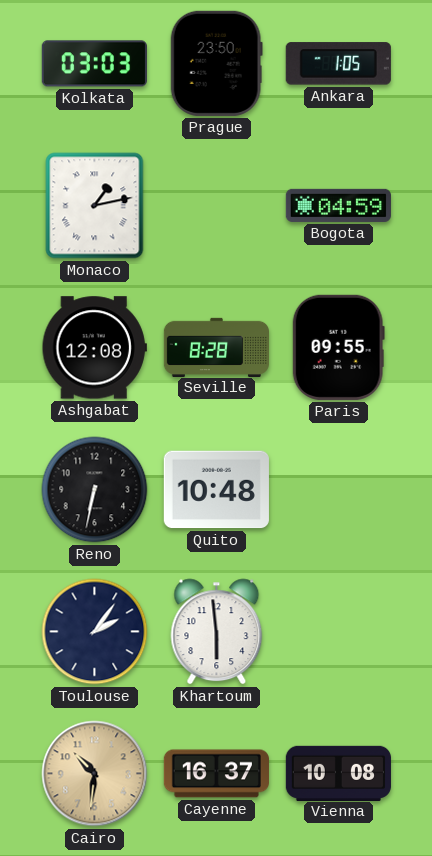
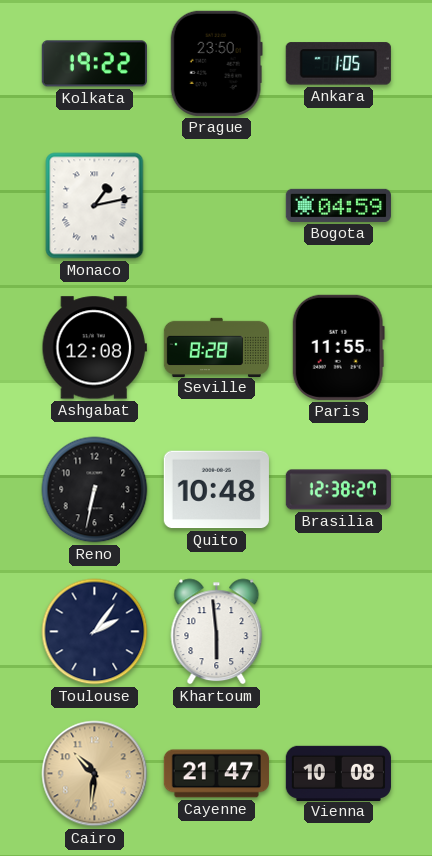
Kolkata: 03:03 -> 19:22 (94, 64)
Paris: 09:55 -> 11:55 (338, 347)
Brasilia: none -> 12:38 (338, 490)
Cayenne: 16:37 -> 21:47 (216, 774)
